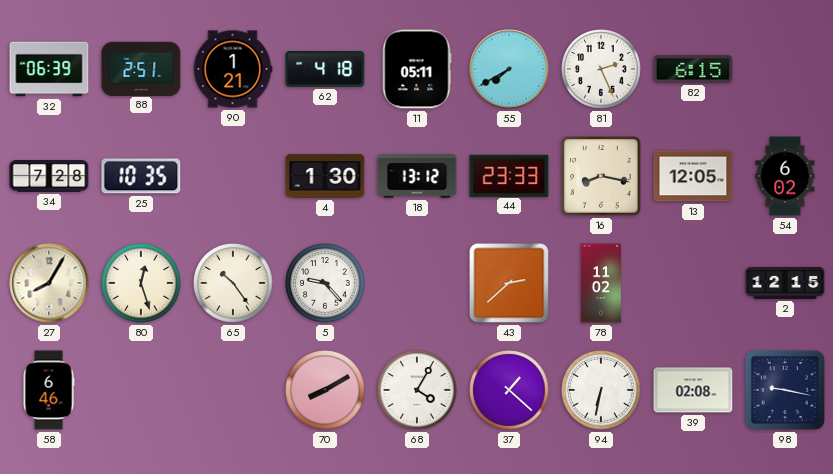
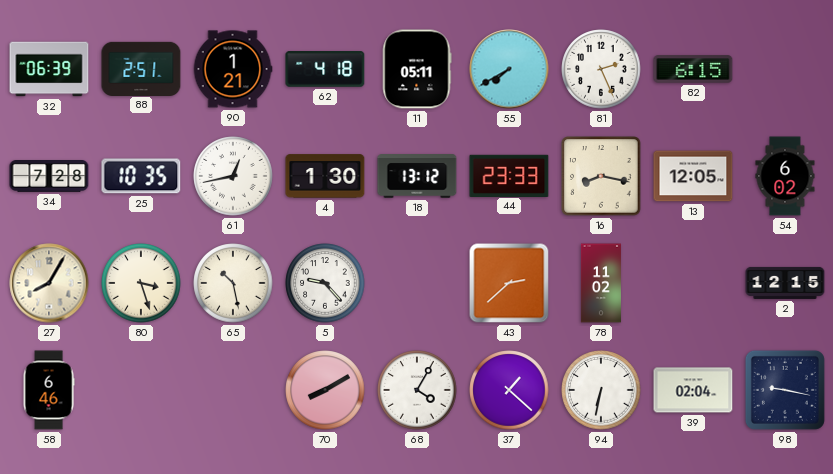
61: none -> 12:43 (233, 176)
80: 12:27 -> 3:27 (141, 283)
65: 10:24 -> 10:28 (233, 283)
39: 02:08 -> 02:04 (693, 390)
